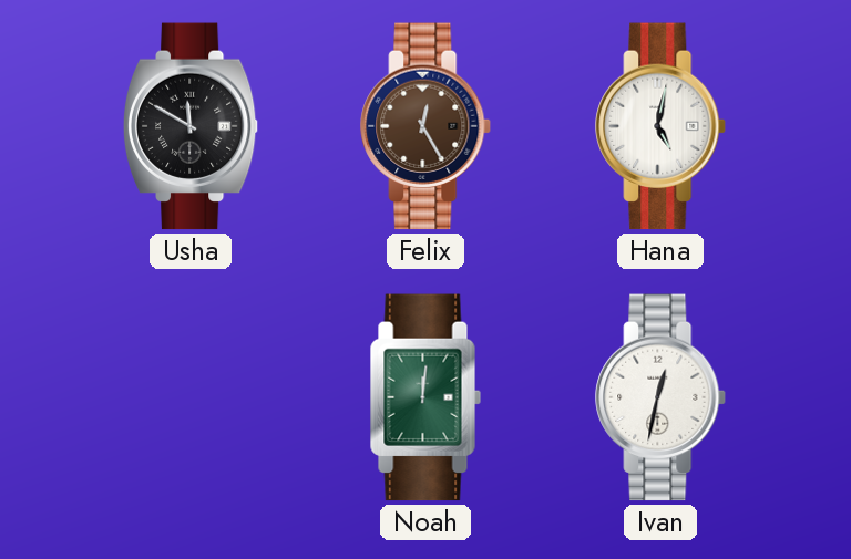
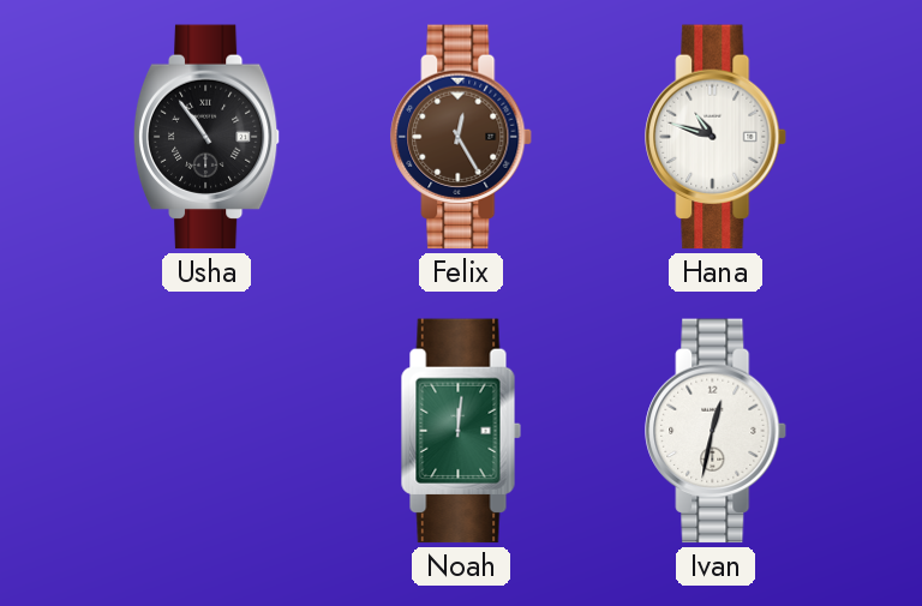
Usha: 11:50 -> 10:54 (206, 137)
Hana: 5:02 -> 10:48 (717, 137)
